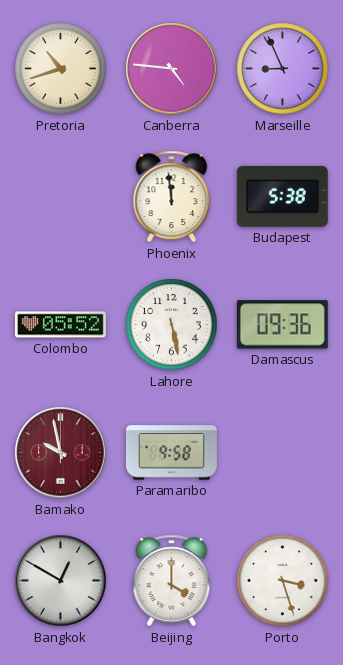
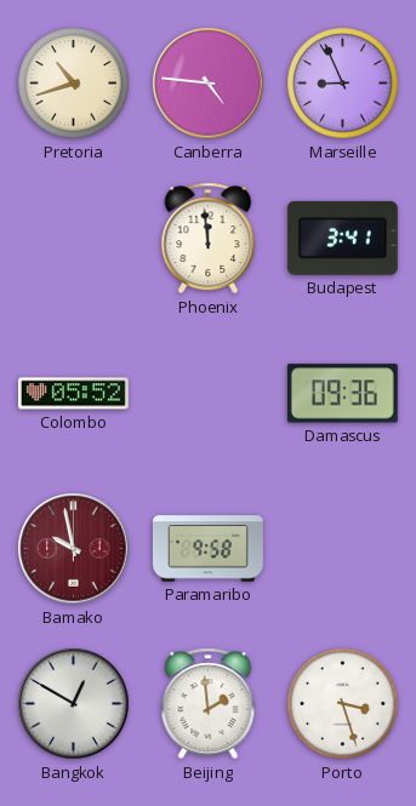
Budapest: 5:38 -> 3:41 (342, 238)
Lahore: 5:28 -> none (172, 325)
Beijing: 4:00 -> 1:59 (209, 704)
